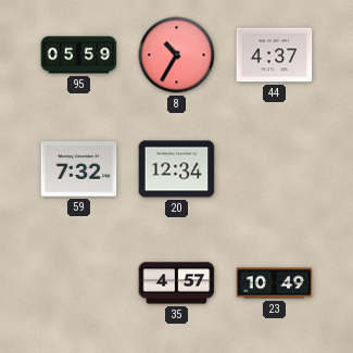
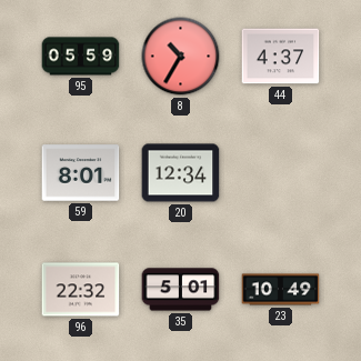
59: 7:32 -> 8:01 (81, 173)
96: none -> 22:32 (81, 290)
35: 4:57 -> 5:01 (181, 290)
